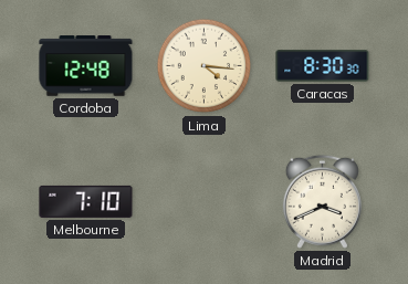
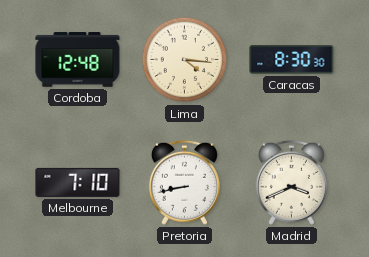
Pretoria: none -> 8:43 (184, 182)
